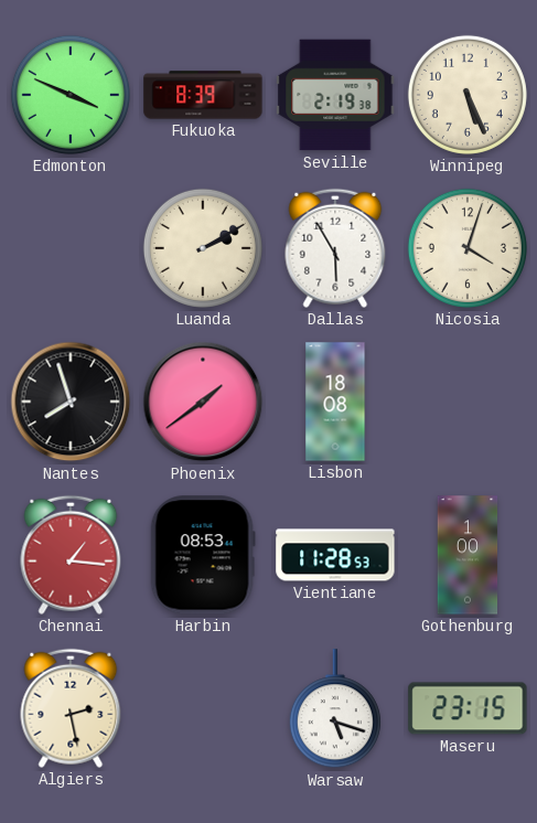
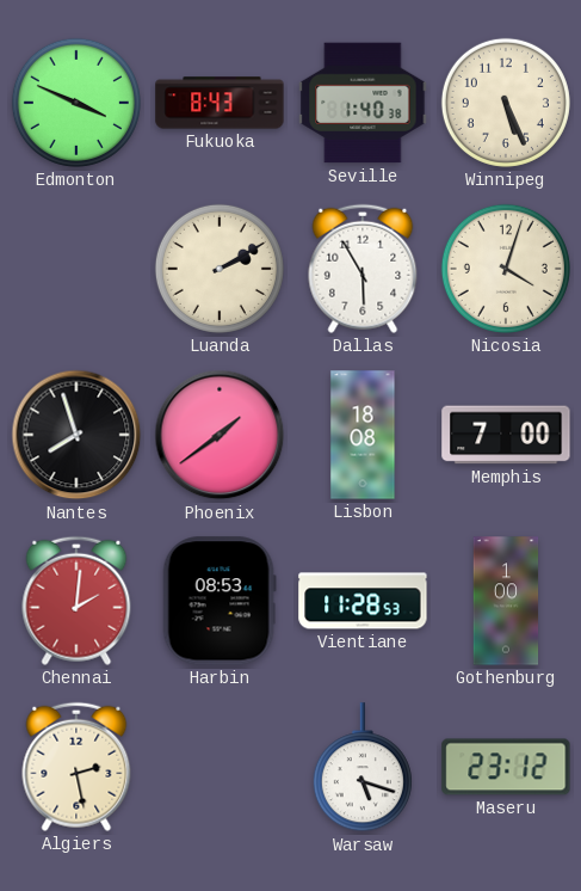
Fukuoka: 8:39 -> 8:43 (220, 103)
Seville: 2:19 -> 1:40 (363, 103)
Memphis: none -> 7:00 (506, 435)
Chennai: 1:16 -> 2:01 (76, 601)
Maseru: 23:15 -> 23:12 (506, 767)
